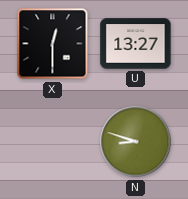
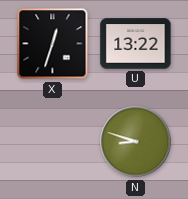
X: 12:30 -> 12:33 (53, 44)
U: 13:27 -> 13:22 (136, 44)
